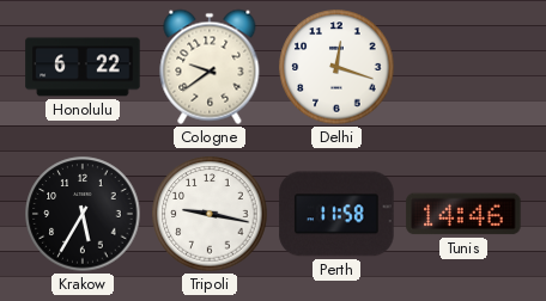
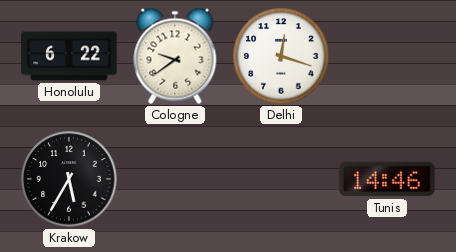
Tripoli: 9:17 -> none (210, 214)
Perth: 11:58 -> none (336, 214)
